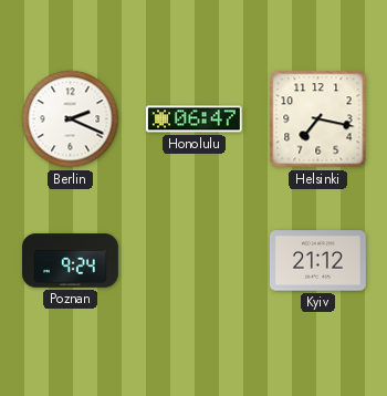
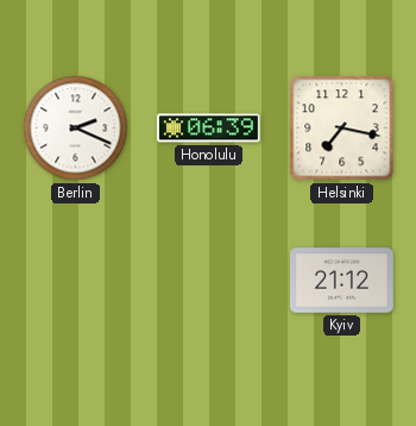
Honolulu: 06:47 -> 06:39 (208, 129)
Poznan: 9:24 -> none (71, 261)
